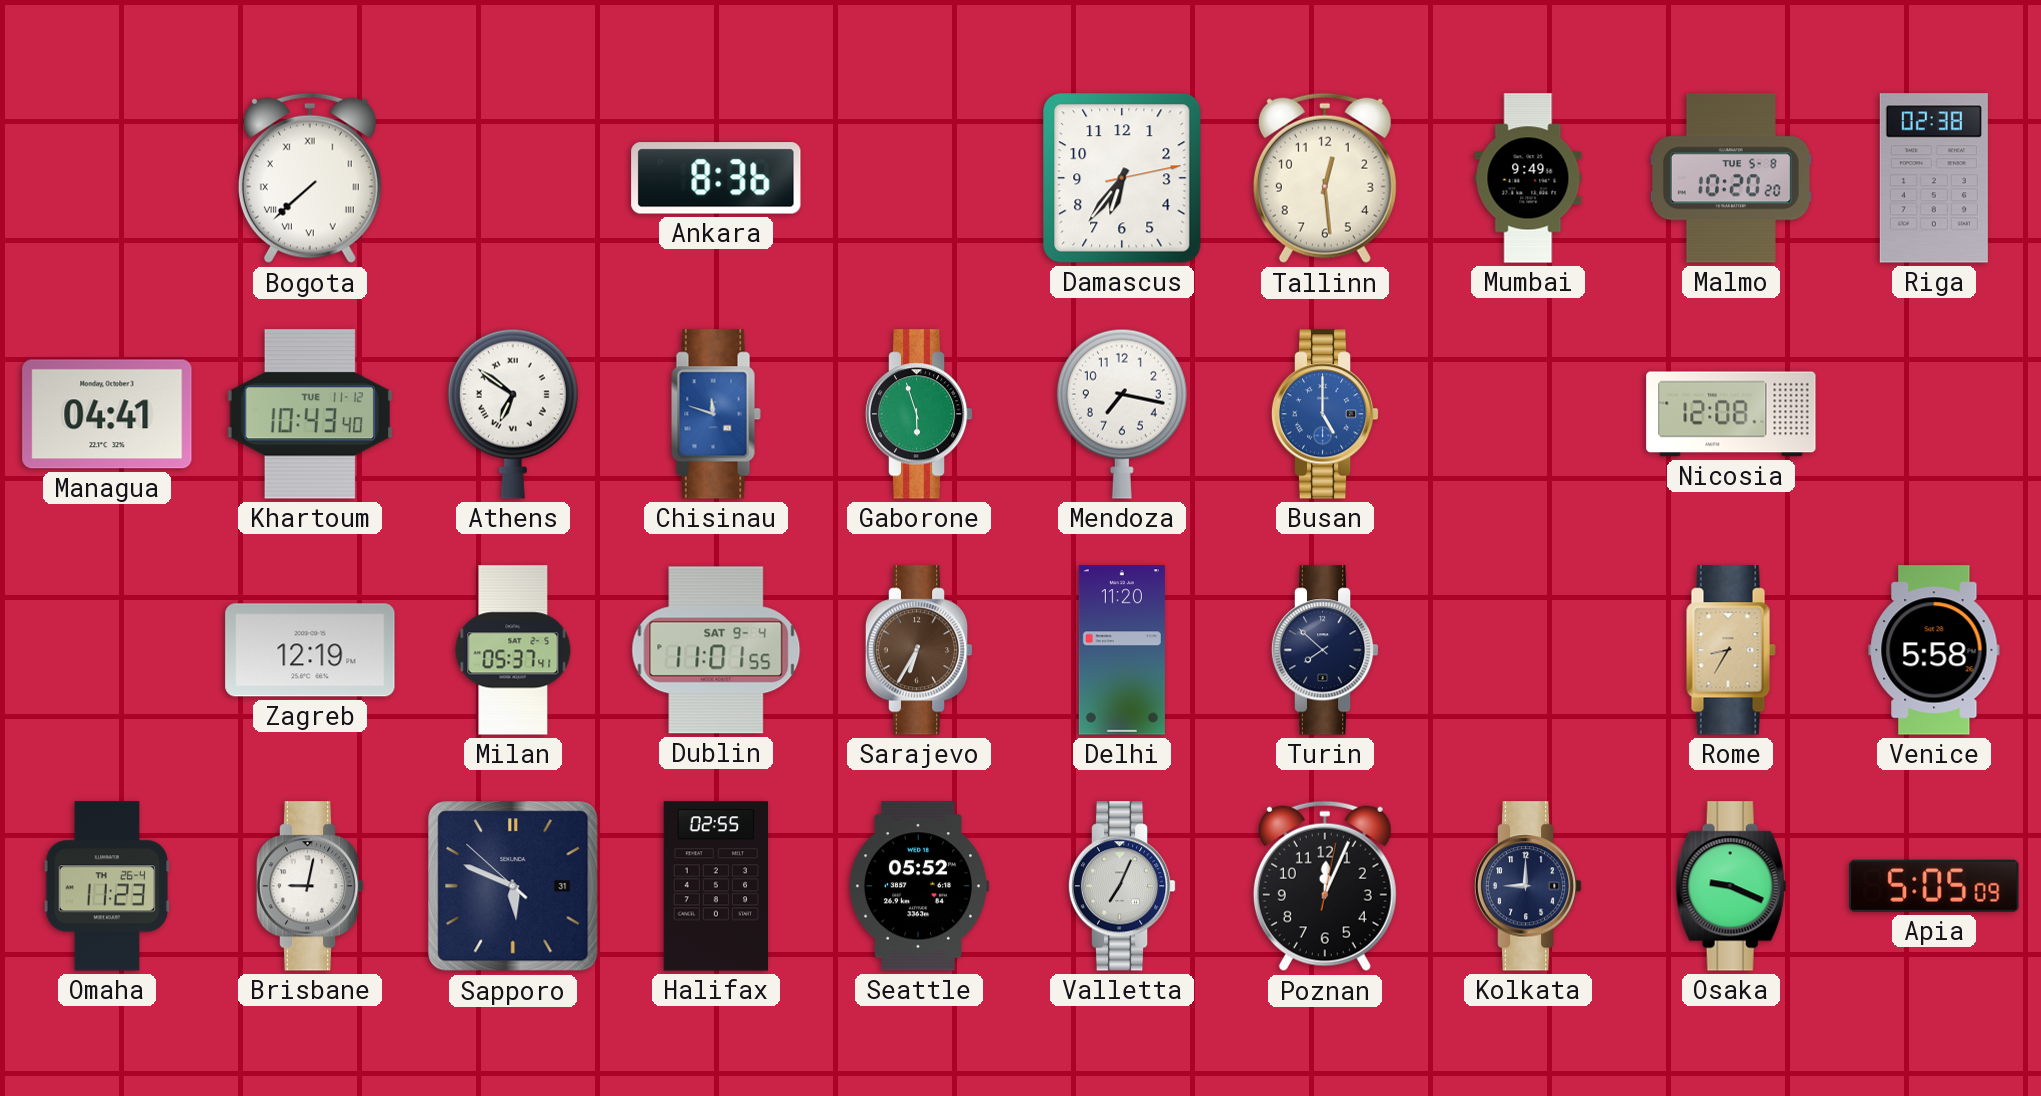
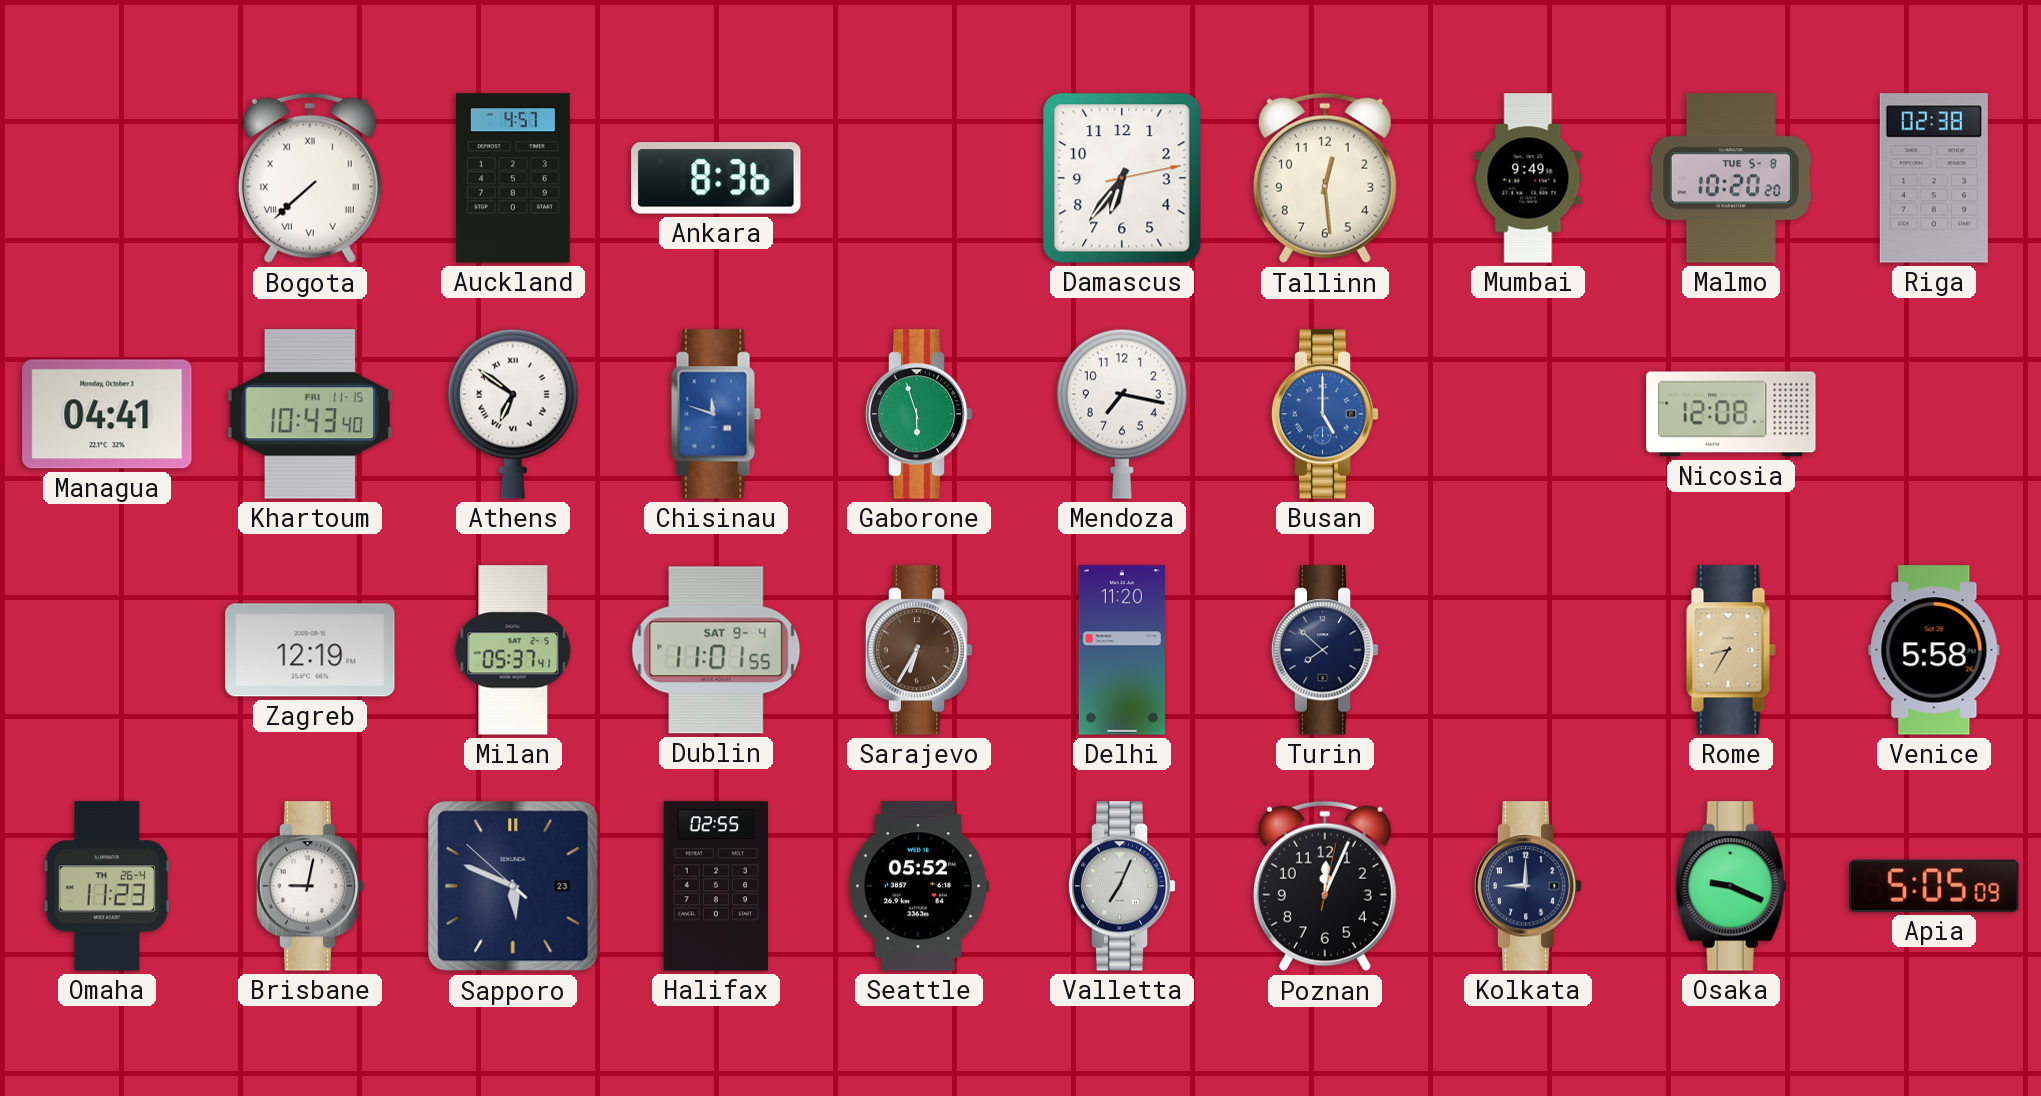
Auckland: none -> 4:57 (513, 178)
Khartoum date: TUE 11-12 -> FRI 11-15 (310, 414)
Sapporo date: 31 -> 23 (513, 886)
